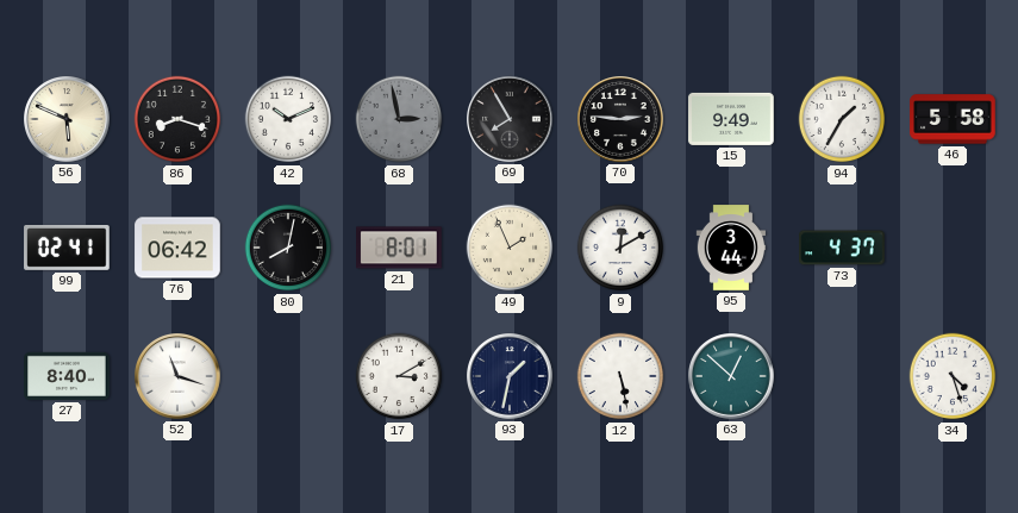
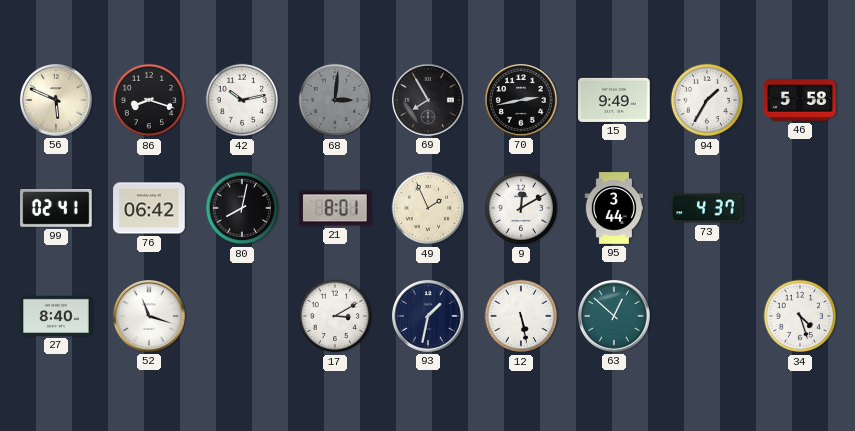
42: 10:11 -> 10:13 (242, 100)
68: 2:58 -> 3:01 (335, 100)
70: 2:46 -> 2:43 (522, 101)
